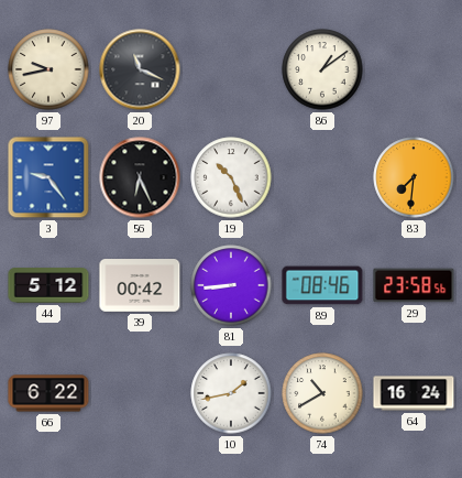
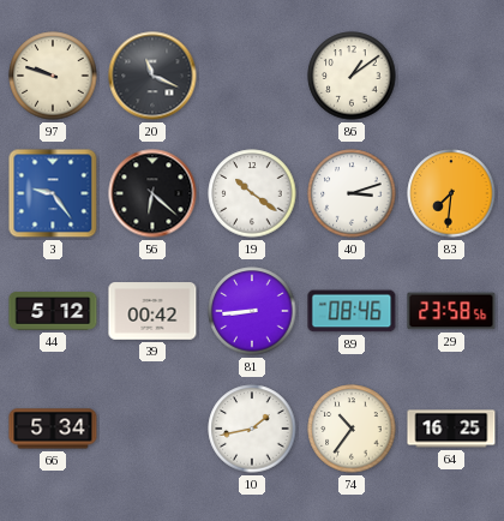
97: 9:43 -> 9:48 (53, 76)
56: 6:26 -> 6:22 (152, 193)
19: 10:26 -> 10:21 (252, 193)
40: none -> 3:12 (352, 193)
66: 6:22 -> 5:34 (53, 429)
74: 10:40 -> 10:36 (352, 429)
64: 16:24 -> 16:25 (451, 429)
